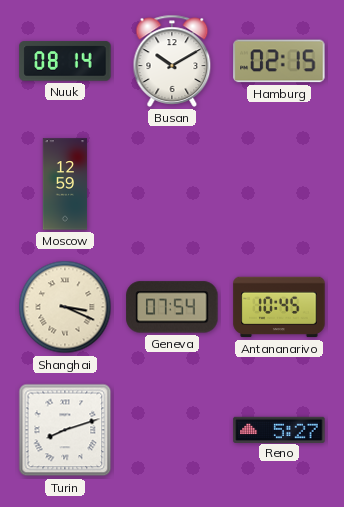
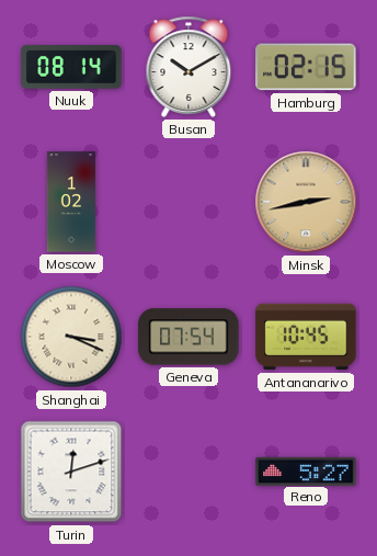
Moscow: 12:59 -> 1:02 (71, 202)
Minsk: none -> 2:43 (306, 202)
Turin: 8:12 -> 12:12 (71, 472)
